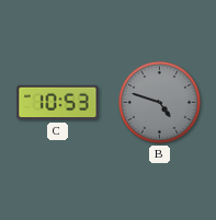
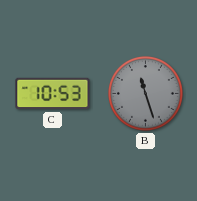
B: 4:48 -> 11:27 (146, 94)
